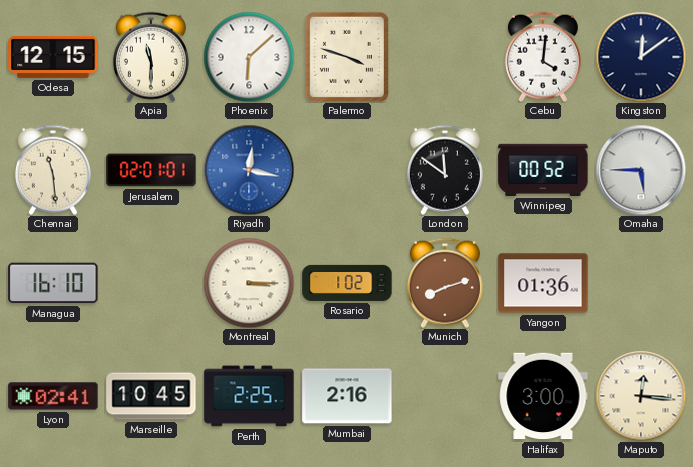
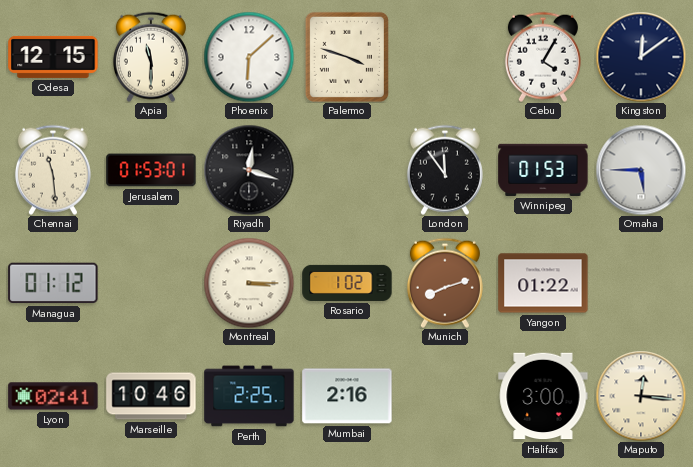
Cebu: 4:01 -> 4:05 (543, 57)
Jerusalem: 02:01 -> 01:53 (151, 170)
Riyadh: 12:17 -> 12:18 (249, 170)
Riyadh dial: blue -> black (249, 170)
London: 11:51 -> 11:54 (445, 170)
Winnipeg: 00:52 -> 01:53 (543, 170)
Managua: 16:10 -> 01:12 (53, 283)
Yangon: 01:36 -> 01:22 (543, 283)
Marseille: 10:45 -> 10:46 (151, 396)
